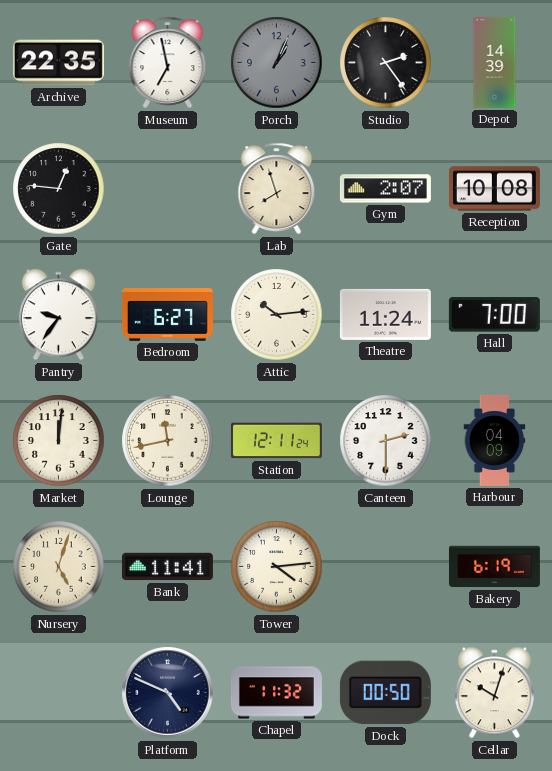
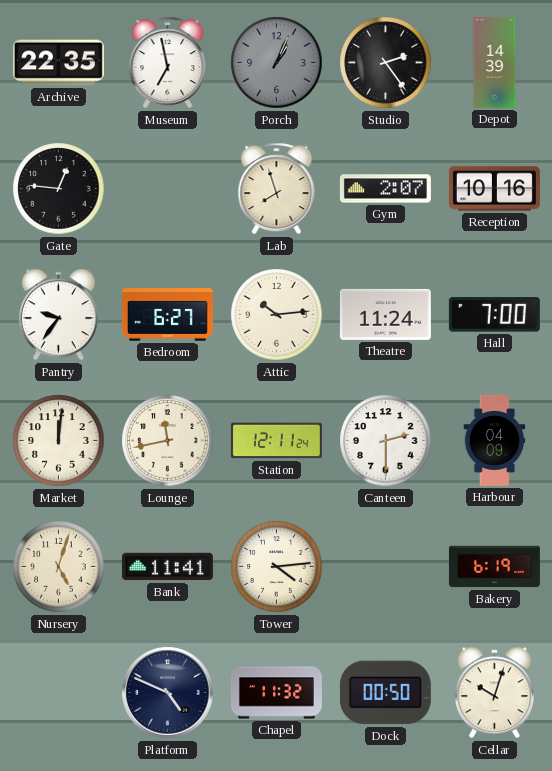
Reception: 10:08 -> 10:16 (494, 189)
